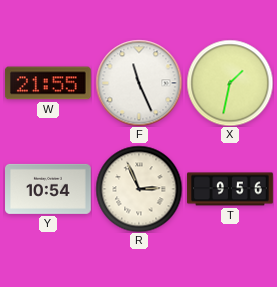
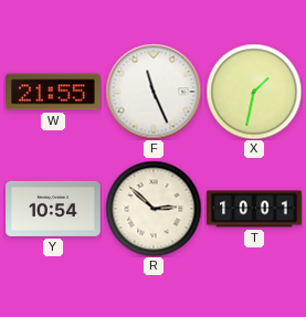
R: 2:56 -> 2:52 (154, 209)
T: 9:56 -> 10:01 (254, 209)
